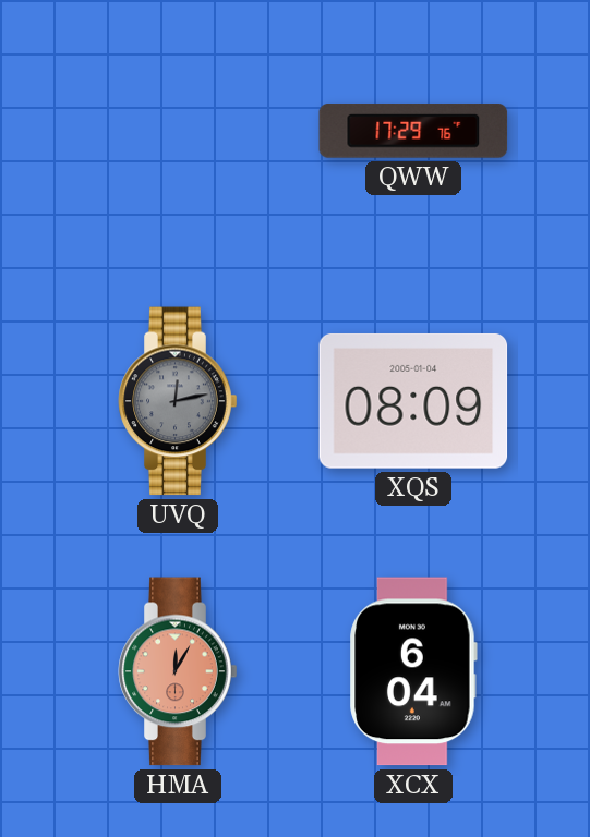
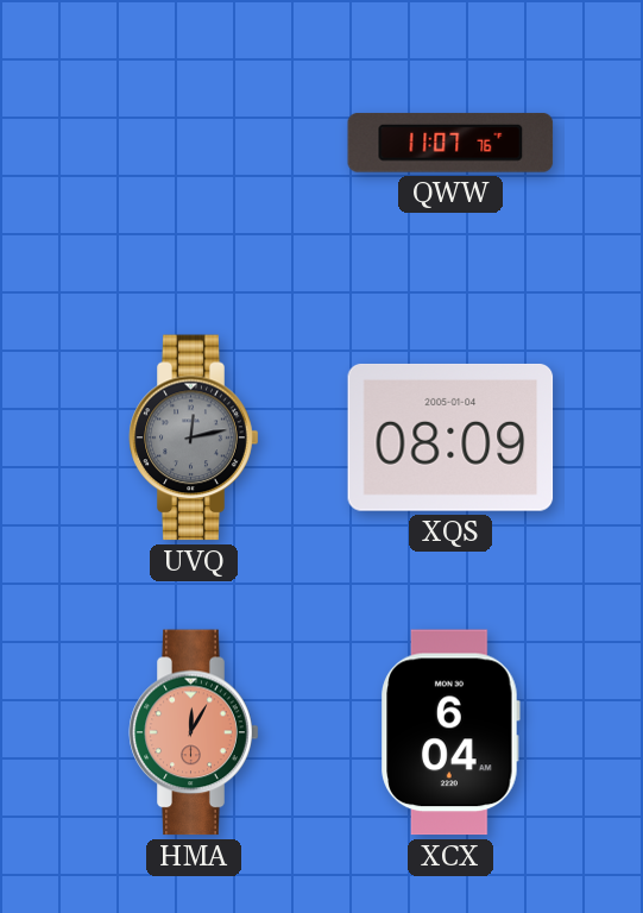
QWW: 17:29 -> 11:07 (450, 143)
